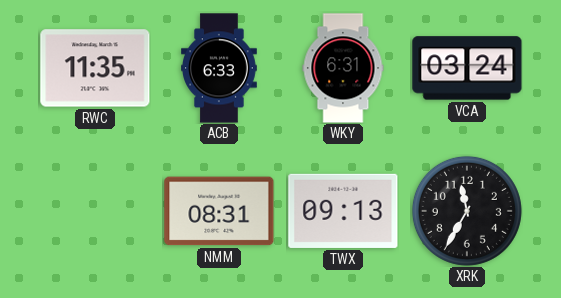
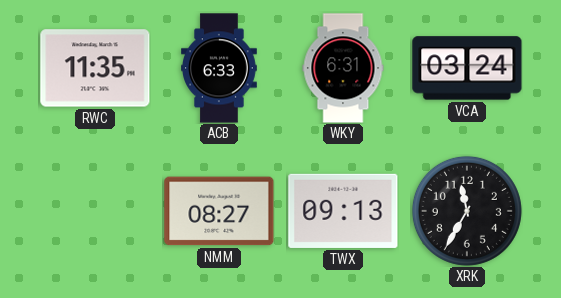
NMM: 08:31 -> 08:27 (219, 211)
